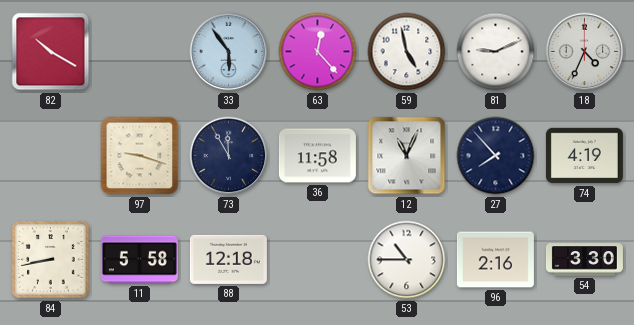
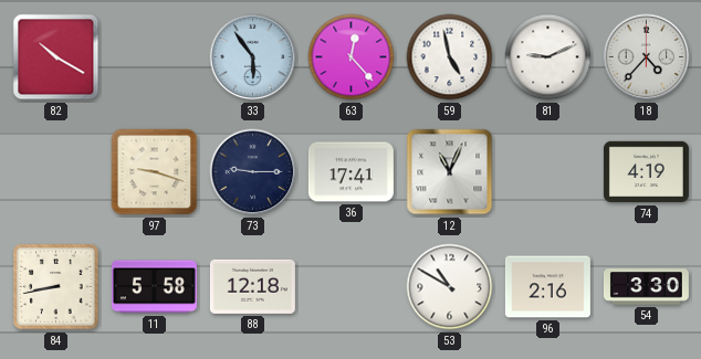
18: 4:34 -> 4:37 (647, 57)
73: 11:55 -> 9:15 (253, 172)
36: 11:58 -> 17:41 (350, 172)
27: 7:53 -> none (496, 156)
53: 10:45 -> 10:50 (450, 287)
